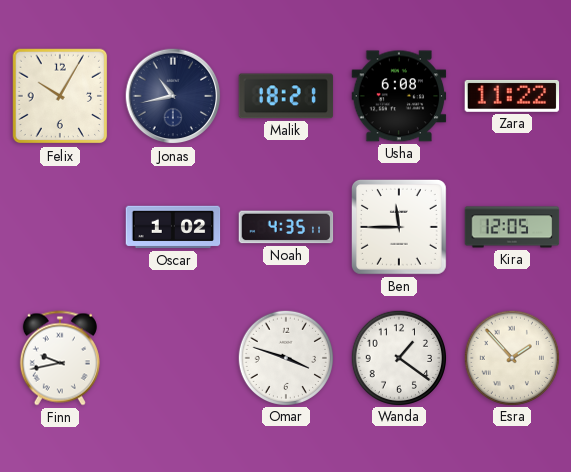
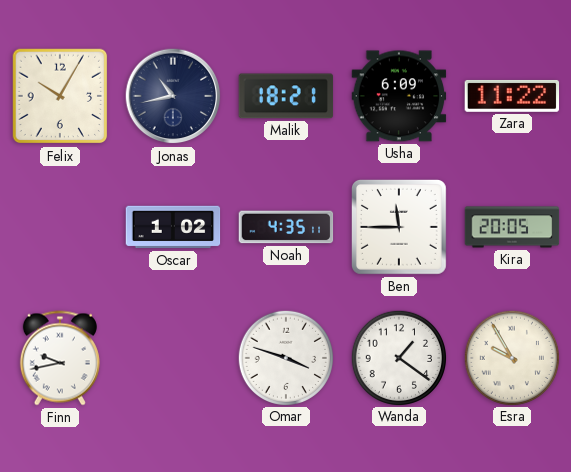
Usha: 6:08 -> 6:09 (399, 96)
Kira: 12:05 -> 20:05 (512, 227)
Esra: 1:53 -> 9:55 (511, 357)
